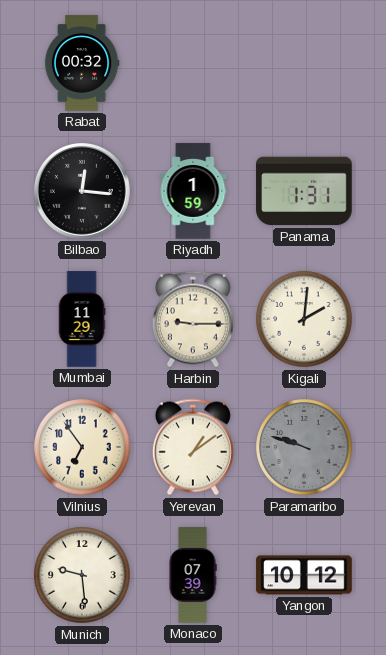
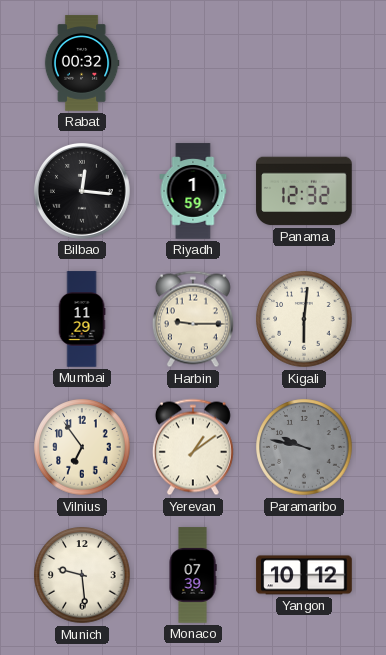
Panama: 1:31 -> 12:32 (304, 191)
Kigali: 2:01 -> 6:01 (304, 319)
Paramaribo: 9:48 -> 9:47 (304, 447)
